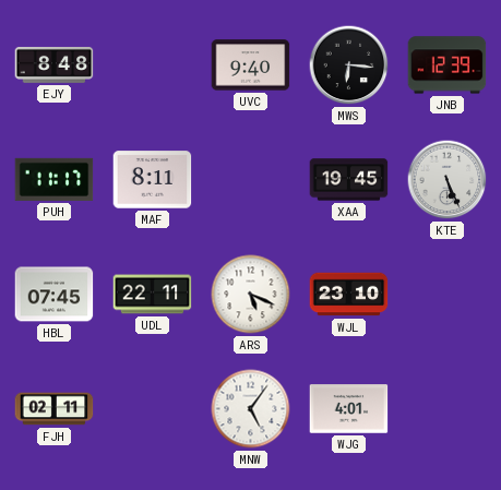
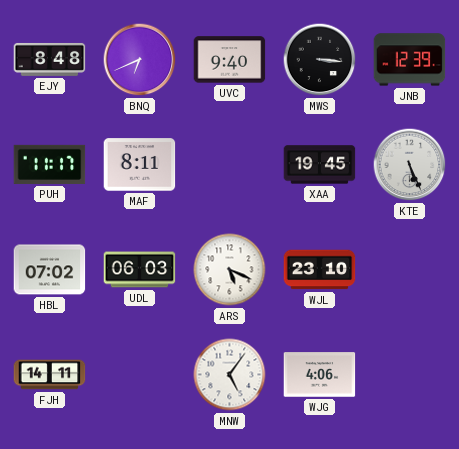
BNQ: none -> 6:41 (140, 60)
MWS: 6:16 -> 3:16 (320, 60)
HBL: 07:45 -> 07:02 (50, 270)
UDL: 22:11 -> 06:03 (140, 270)
FJH: 02:11 -> 14:11 (50, 375)
WJG: 4:01 -> 4:06 (320, 375)
